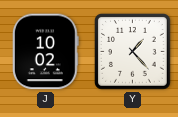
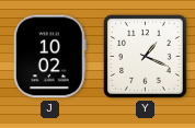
Y: 1:23 -> 1:19 (146, 57)
